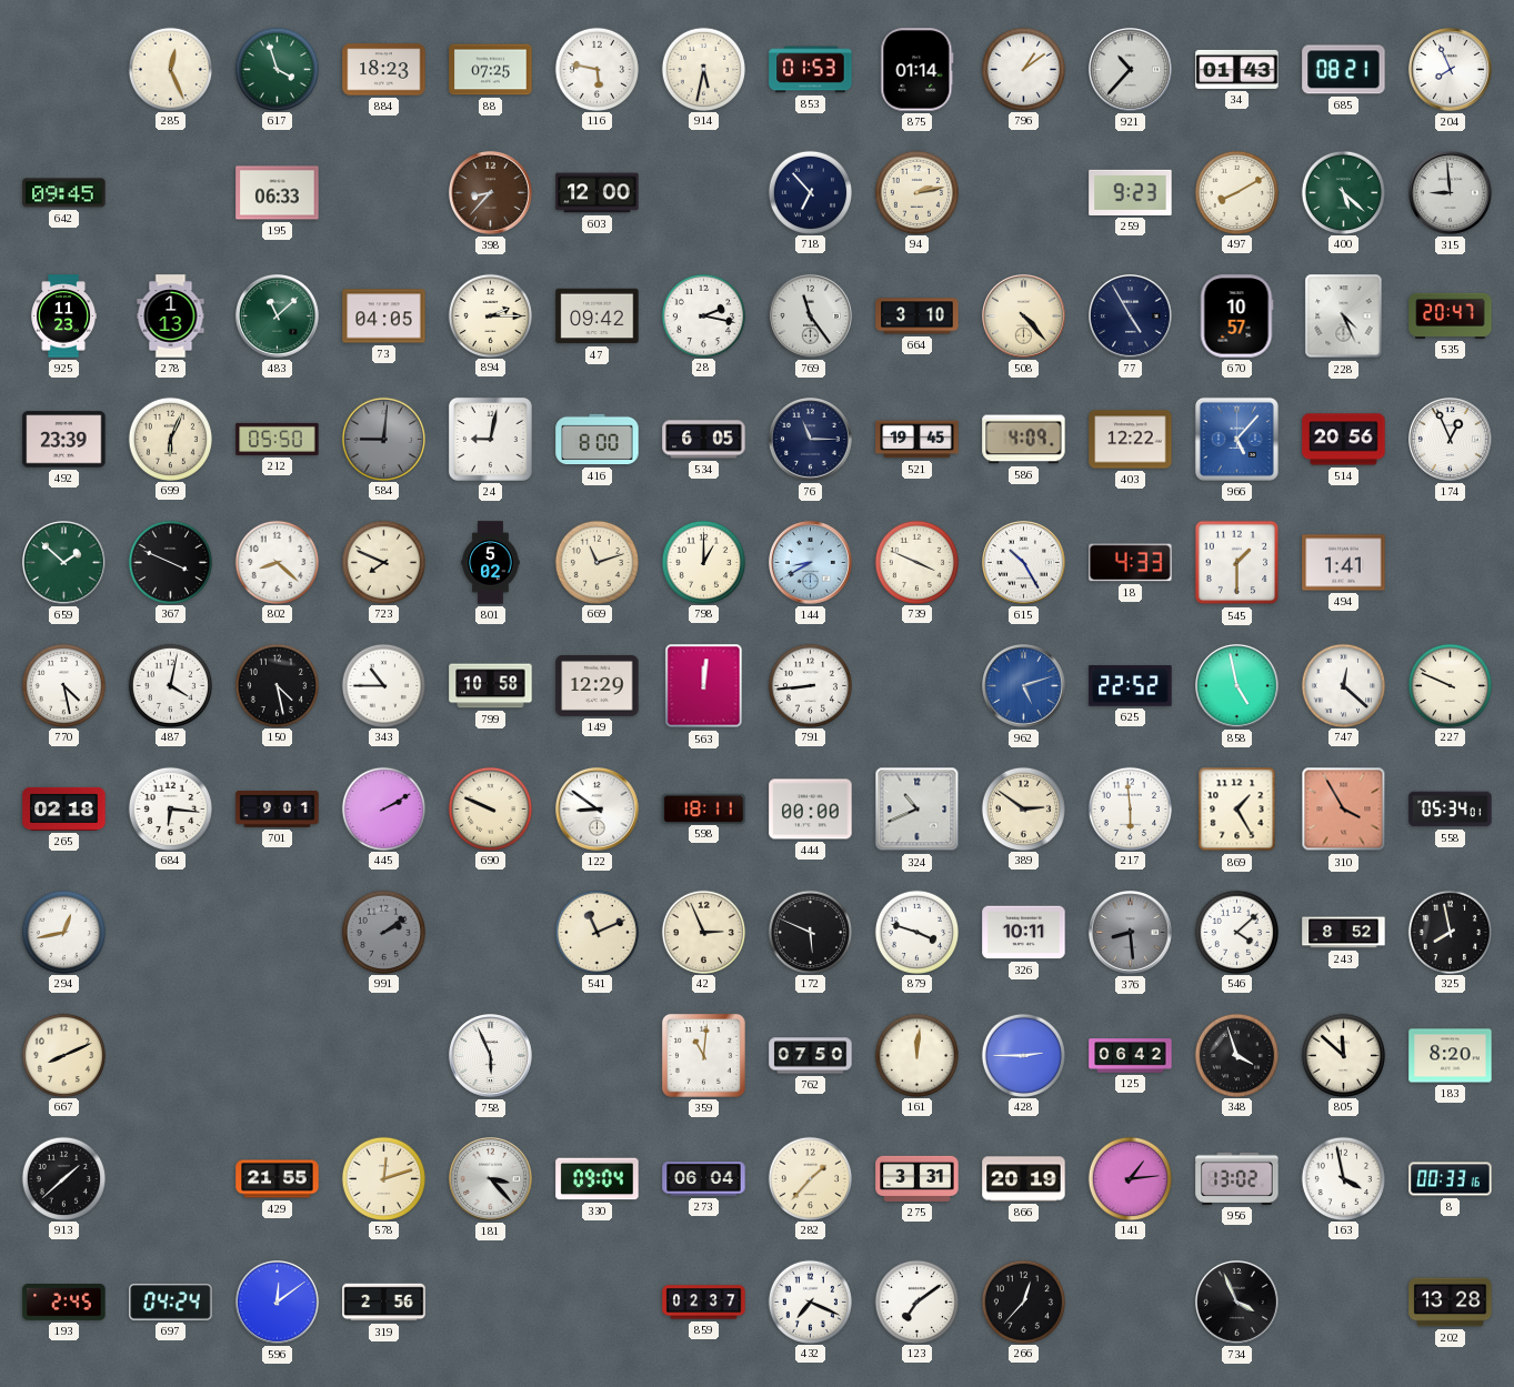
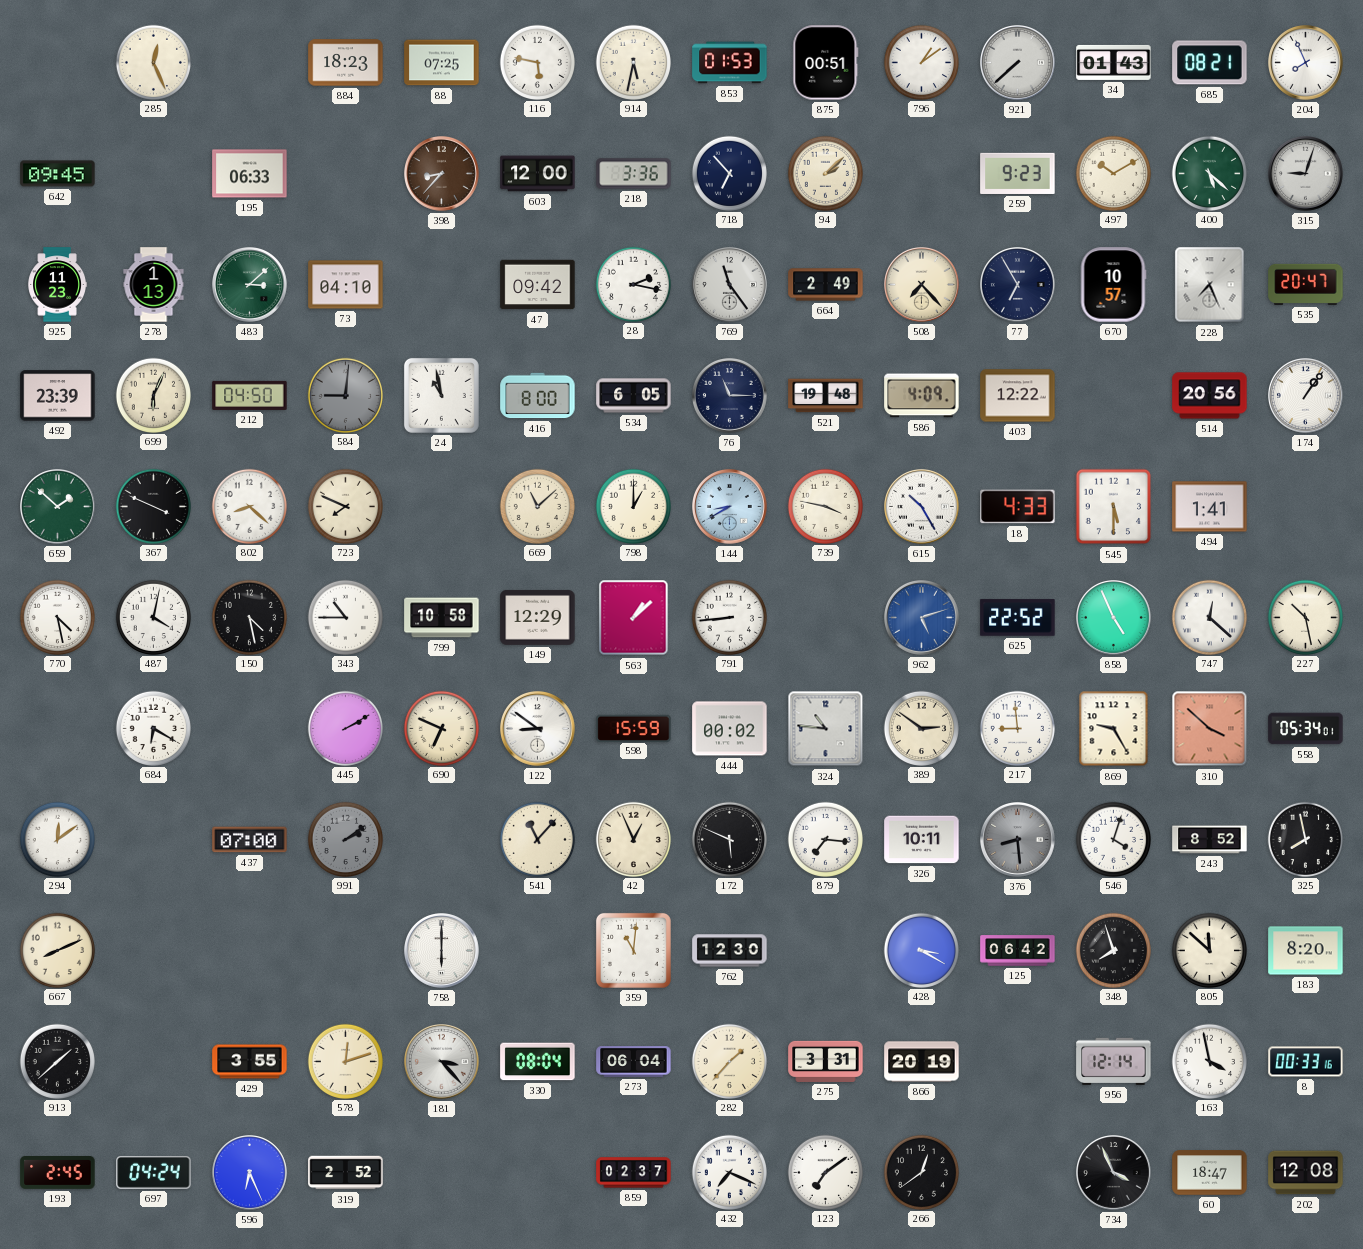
617: 3:57 -> none (277, 69)
875: 01:14 -> 00:51 (826, 63)
921: 10:37 -> 7:38 (1018, 63)
218: none -> 3:36 (634, 174)
94: 2:13 -> 2:08 (825, 173)
497: 8:10 -> 10:10 (1113, 173)
315: 8:59 -> 9:03 (1306, 174)
483: 11:08 -> 3:08 (250, 285)
73: 04:05 -> 04:10 (346, 285)
894: 2:15 -> none (490, 315)
664: 3:10 -> 2:49 (826, 285)
508: 4:23 -> 7:23 (922, 285)
77: 4:55 -> 6:55 (1018, 285)
228: 4:26 -> 7:26 (1210, 285)
212: 05:50 -> 04:50 (250, 395)
24: 9:02 -> 10:58 (441, 395)
521: 19:45 -> 19:48 (826, 396)
966: 5:07 -> none (1236, 439)
174: 12:56 -> 1:06 (1306, 396)
801: 5:02 -> none (491, 563)
669: 11:12 -> 11:08 (537, 506)
739: 3:49 -> 3:47 (825, 506)
545: 1:30 -> 5:30 (1114, 507)
563: 12:01 -> 1:08 (634, 618)
858: 4:58 -> 4:56 (1114, 618)
227: 9:49 -> 10:28 (1305, 617)
265: 02:18 -> none (64, 808)
684: 6:16 -> 6:20 (153, 728)
701: 9:01 -> none (278, 810)
690: 9:49 -> 6:49 (441, 728)
598: 18:11 -> 15:59 (634, 728)
444: 00:00 -> 00:02 (730, 729)
324: 10:41 -> 10:46 (826, 729)
217: 5:59 -> 8:59 (1017, 728)
869: 1:25 -> 9:25 (1114, 729)
310: 3:55 -> 3:52 (1210, 729)
294: 12:43 -> 12:09 (57, 839)
437: none -> 07:00 (250, 840)
541: 11:11 -> 11:07 (537, 839)
42: 2:56 -> 12:56 (633, 839)
879: 3:48 -> 7:16 (825, 839)
546: 4:08 -> 4:03 (1113, 839)
758: 5:56 -> 6:00 (442, 951)
762: 07:50 -> 12:30 (730, 951)
161: 12:01 -> none (916, 1055)
428: 2:45 -> 3:20 (921, 950)
348: 3:57 -> 7:57 (1113, 950)
429: 21:55 -> 3:55 (250, 1062)
330: 09:04 -> 08:04 (538, 1062)
141: 1:14 -> none (1130, 1178)
956: 13:02 -> 12:14 (1114, 1061)
596: 12:09 -> 6:26 (250, 1173)
319: 2:56 -> 2:52 (346, 1173)
266: 12:37 -> 12:39 (921, 1172)
60: none -> 18:47 (1210, 1173)
202: 13:28 -> 12:08 (1306, 1173)
